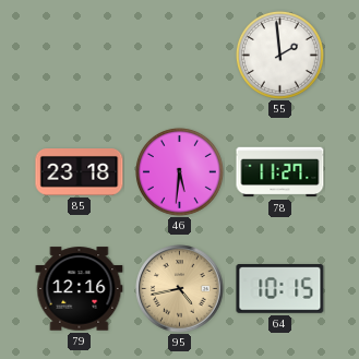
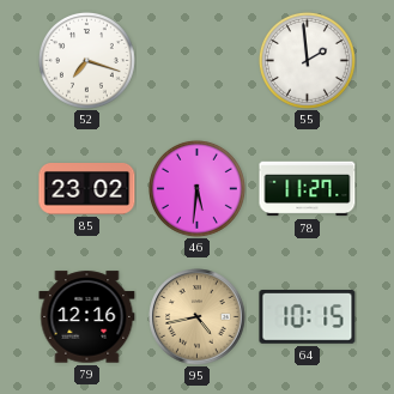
52: none -> 7:18 (86, 60)
85: 23:18 -> 23:02 (87, 189)
